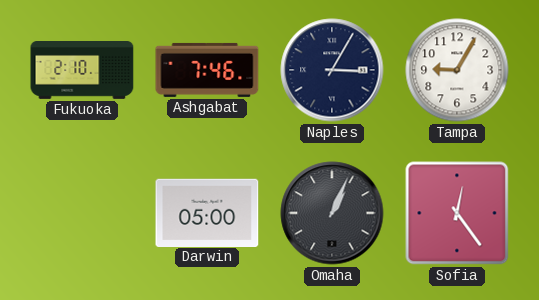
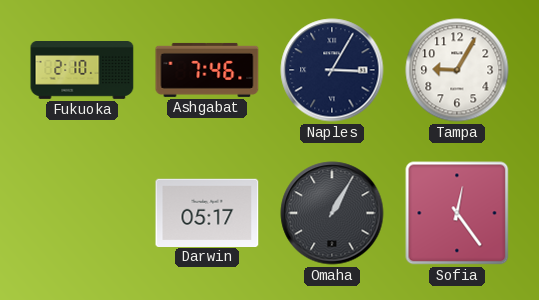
Darwin: 05:00 -> 05:17 (207, 212)
Omaha: 1:04 -> 1:05 (332, 213)
